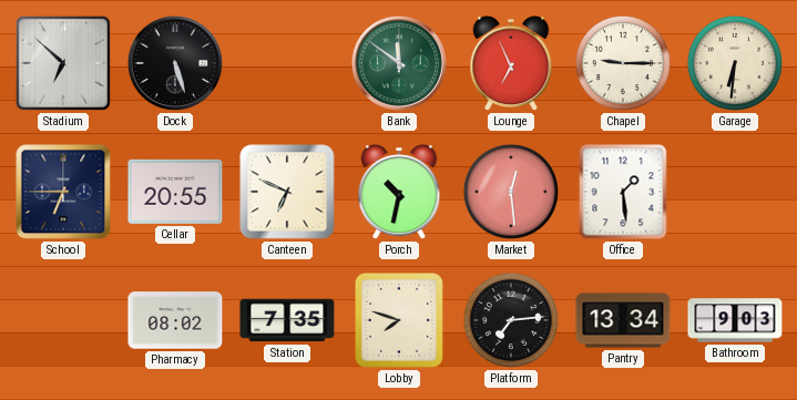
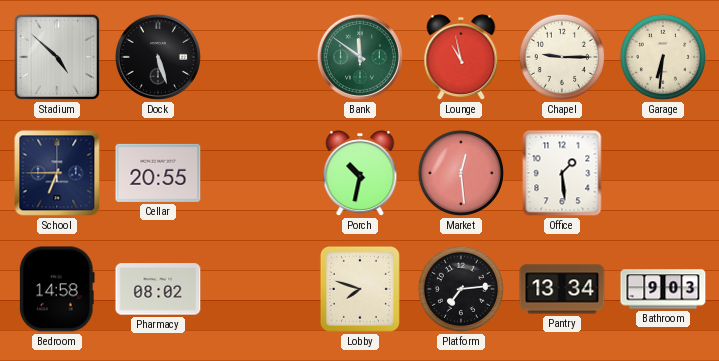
Stadium: 6:52 -> 4:52 (57, 57)
Lounge: 6:56 -> 10:58 (461, 58)
Canteen: 6:49 -> none (287, 192)
Bedroom: none -> 14:58 (57, 289)
Station: 7:35 -> none (287, 320)
